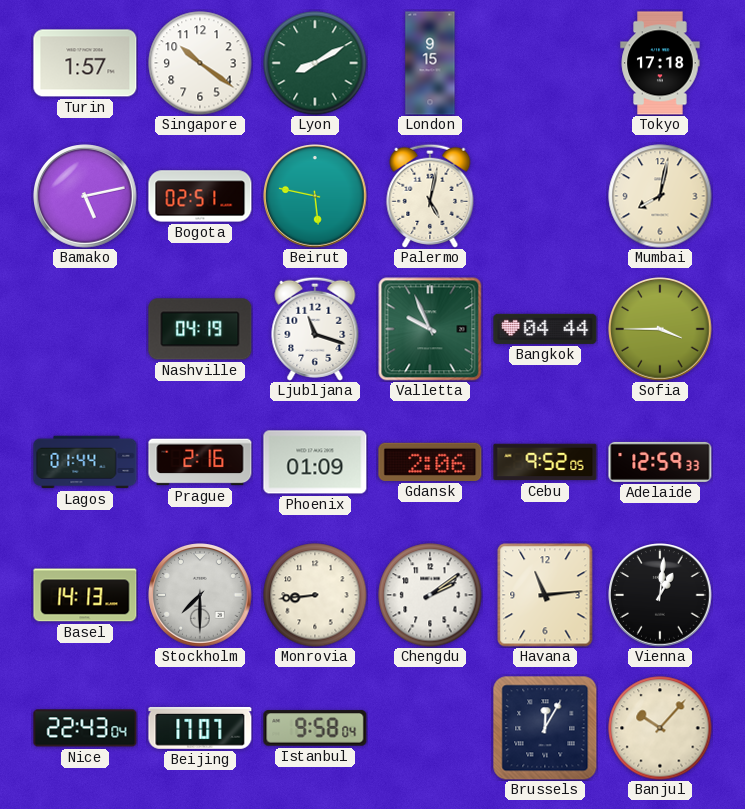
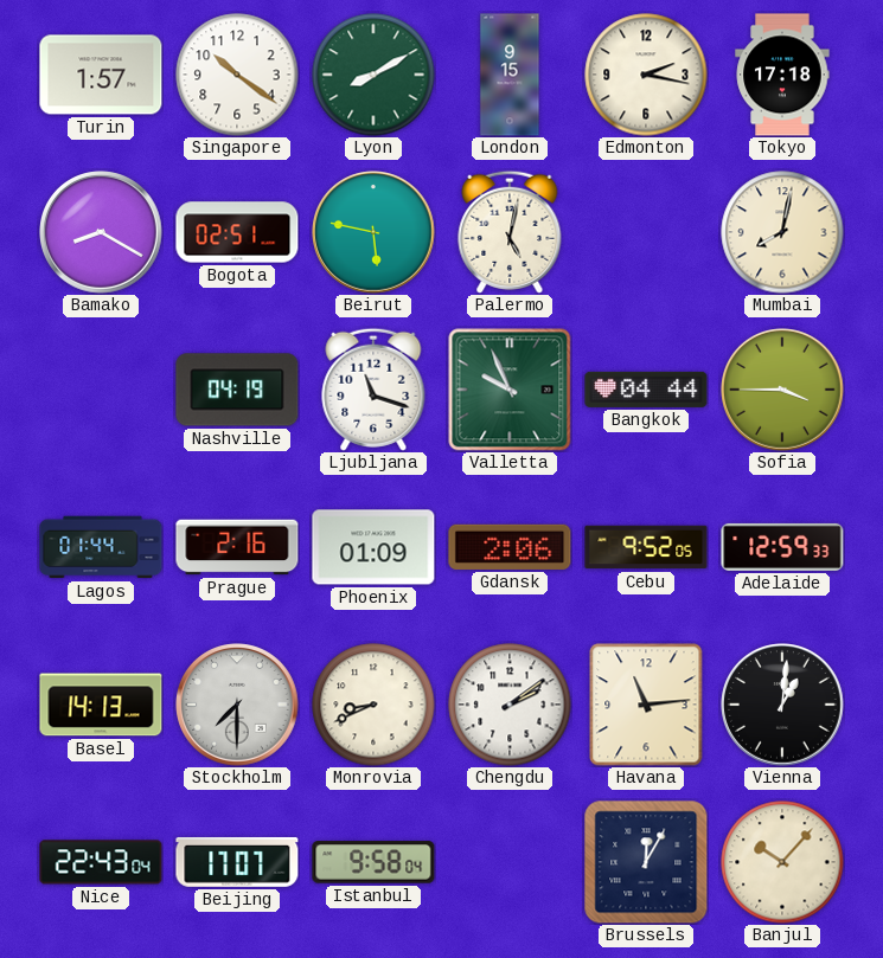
Edmonton: none -> 2:17 (646, 75)
Bamako: 5:13 -> 8:20 (101, 232)
Monrovia: 8:44 -> 8:41 (373, 705)
